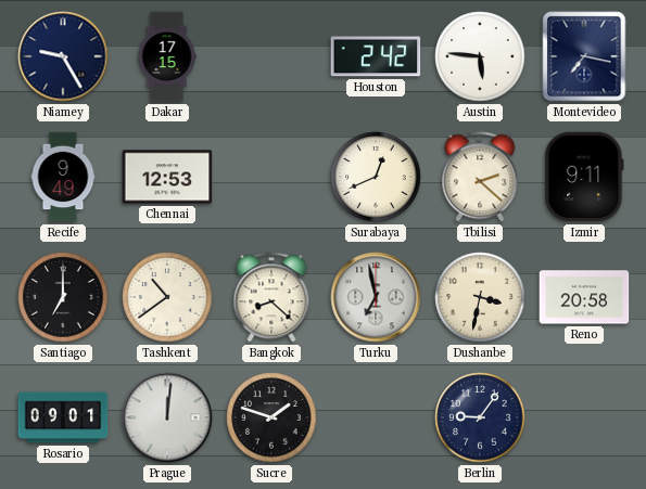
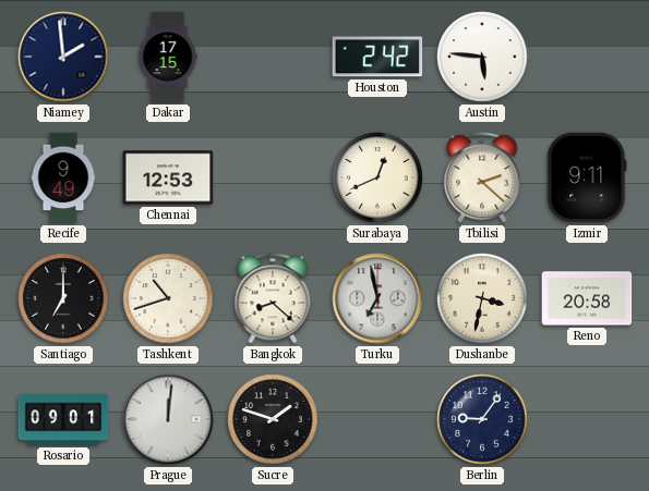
Niamey: 9:25 -> 1:59 (63, 57)
Montevideo: 7:17 -> none (584, 56)
Tashkent: 10:39 -> 10:42 (168, 298)
